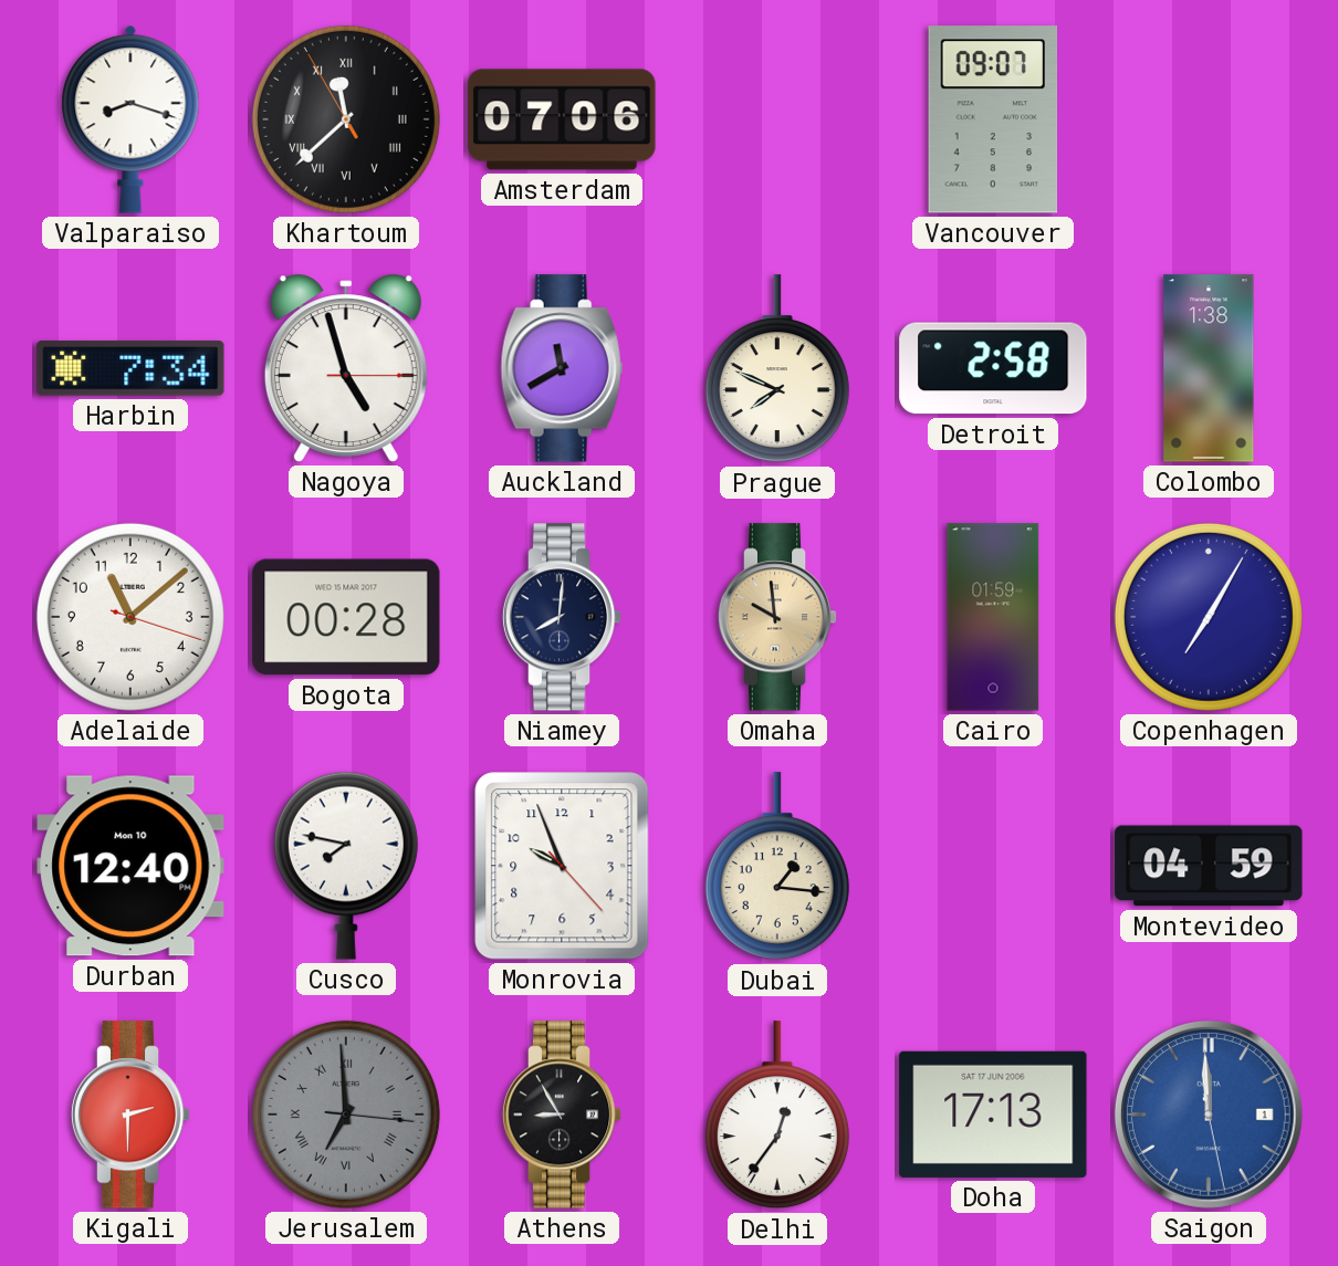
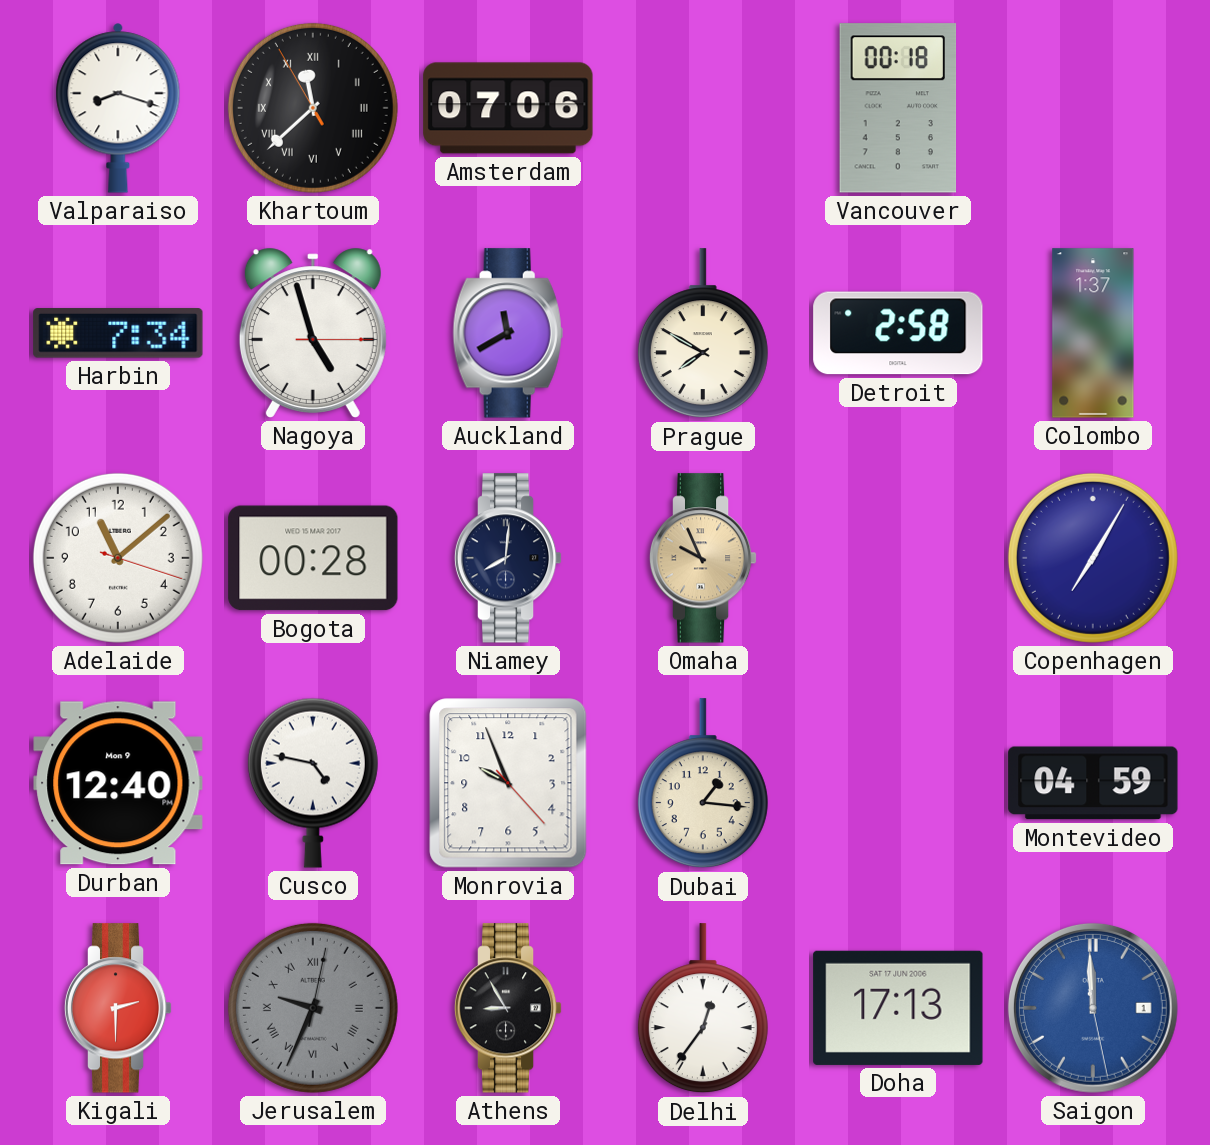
Vancouver: 09:07 -> 00:18 (898, 108)
Prague: 7:49 -> 7:50 (703, 334)
Colombo: 1:38 -> 1:37 (1093, 333)
Omaha: 9:59 -> 9:56 (703, 558)
Cairo: 01:59 -> none (993, 617)
Durban date: Mon 10 -> Mon 9 (118, 783)
Cusco: 7:47 -> 4:47 (313, 783)
Jerusalem: 6:59 -> 9:34 (313, 1008)
